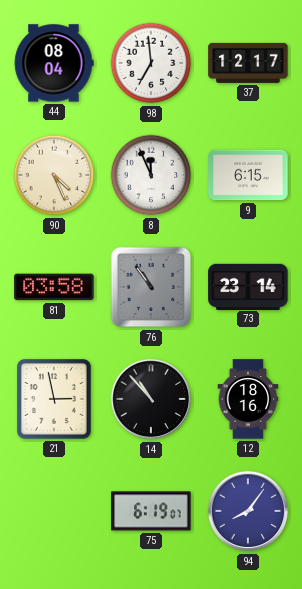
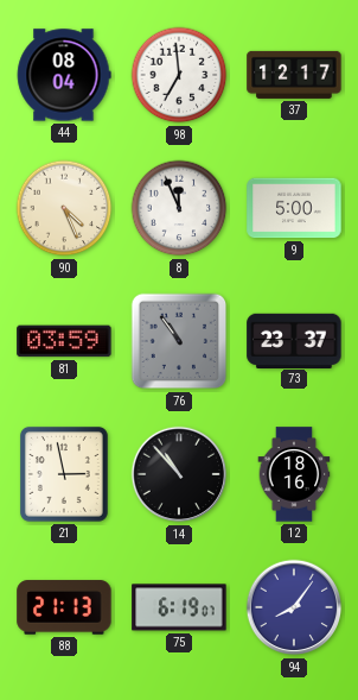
9: 6:15 -> 5:00 (294, 208)
81: 03:58 -> 03:59 (64, 341)
73: 23:14 -> 23:37 (294, 340)
88: none -> 21:13 (64, 607)
